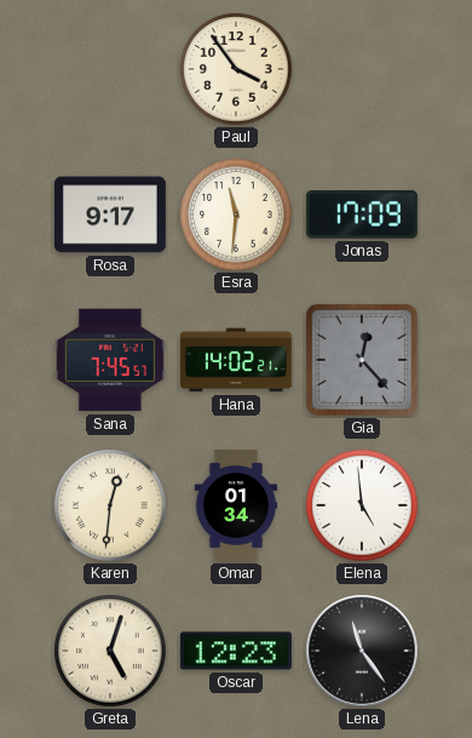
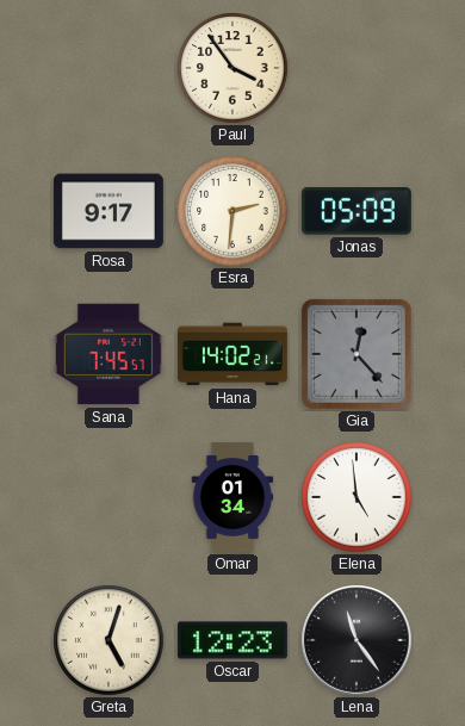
Esra: 11:31 -> 2:31 (232, 211)
Jonas: 17:09 -> 05:09 (356, 211)
Karen: 12:31 -> none (110, 505)
